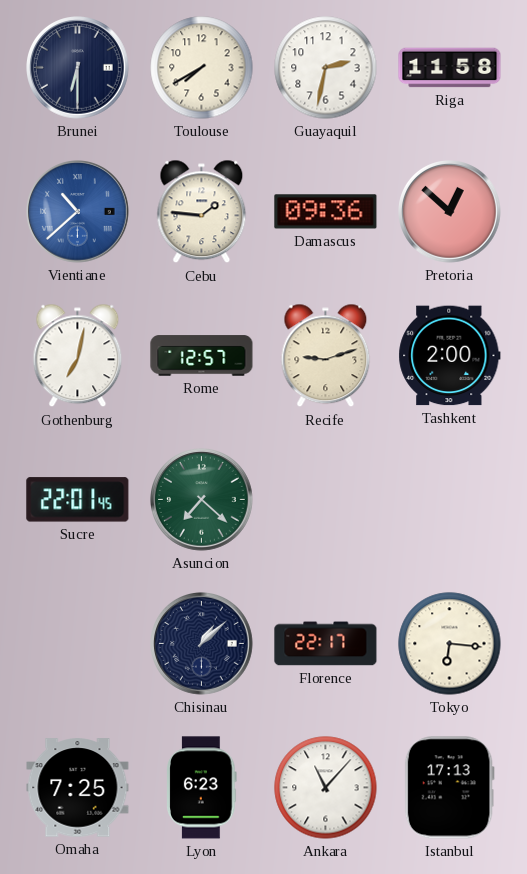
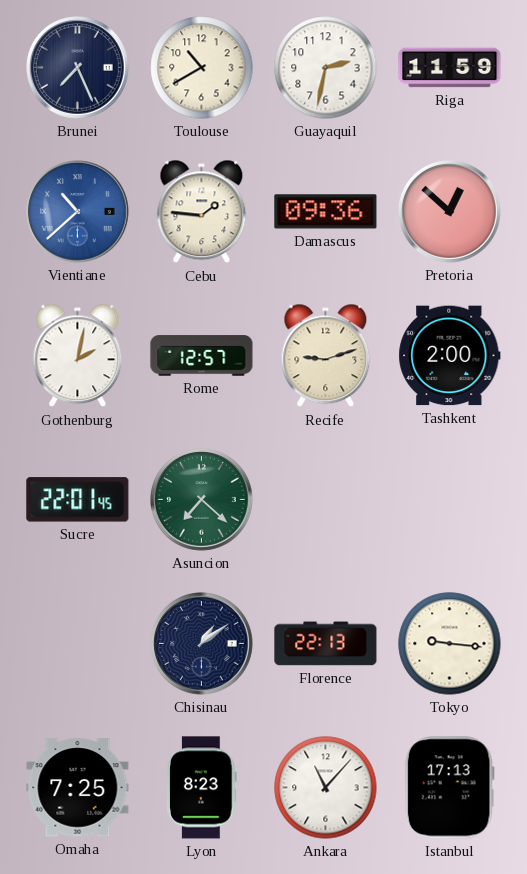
Brunei: 6:30 -> 7:26 (78, 68)
Toulouse: 7:40 -> 10:40 (202, 68)
Riga: 11:58 -> 11:59 (450, 68)
Gothenburg: 7:02 -> 2:02 (78, 356)
Chisinau: 1:08 -> 1:09 (202, 644)
Florence: 22:17 -> 22:13 (326, 644)
Tokyo: 6:16 -> 9:16 (450, 644)
Lyon: 6:23 -> 8:23 (202, 788)
